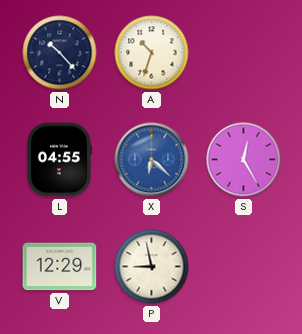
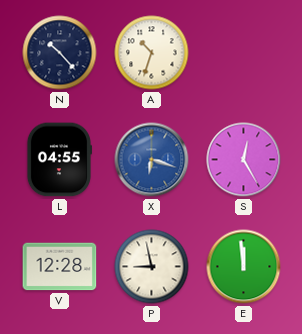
X: 6:22 -> 6:18 (152, 160)
V: 12:29 -> 12:28 (60, 267)
E: none -> 11:59 (244, 267)
